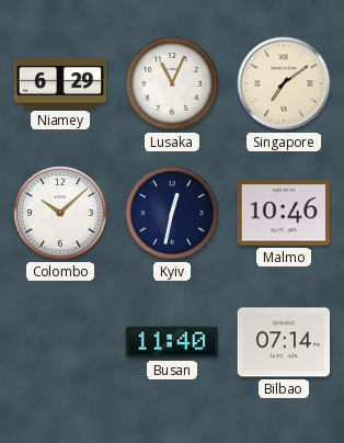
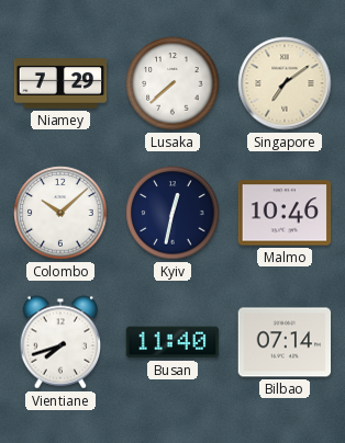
Niamey: 6:29 -> 7:29 (60, 83)
Lusaka: 11:04 -> 7:38 (172, 83)
Vientiane: none -> 7:42 (60, 342)
